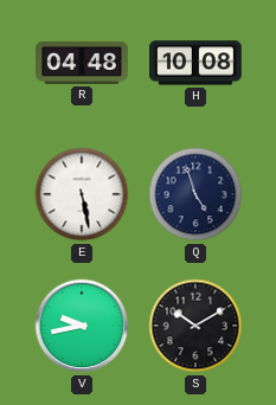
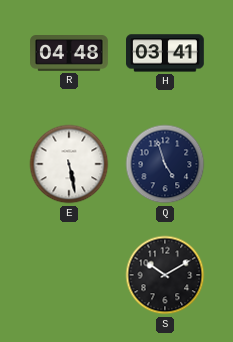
H: 10:08 -> 03:41 (166, 53)
V: 9:43 -> none (82, 326)
